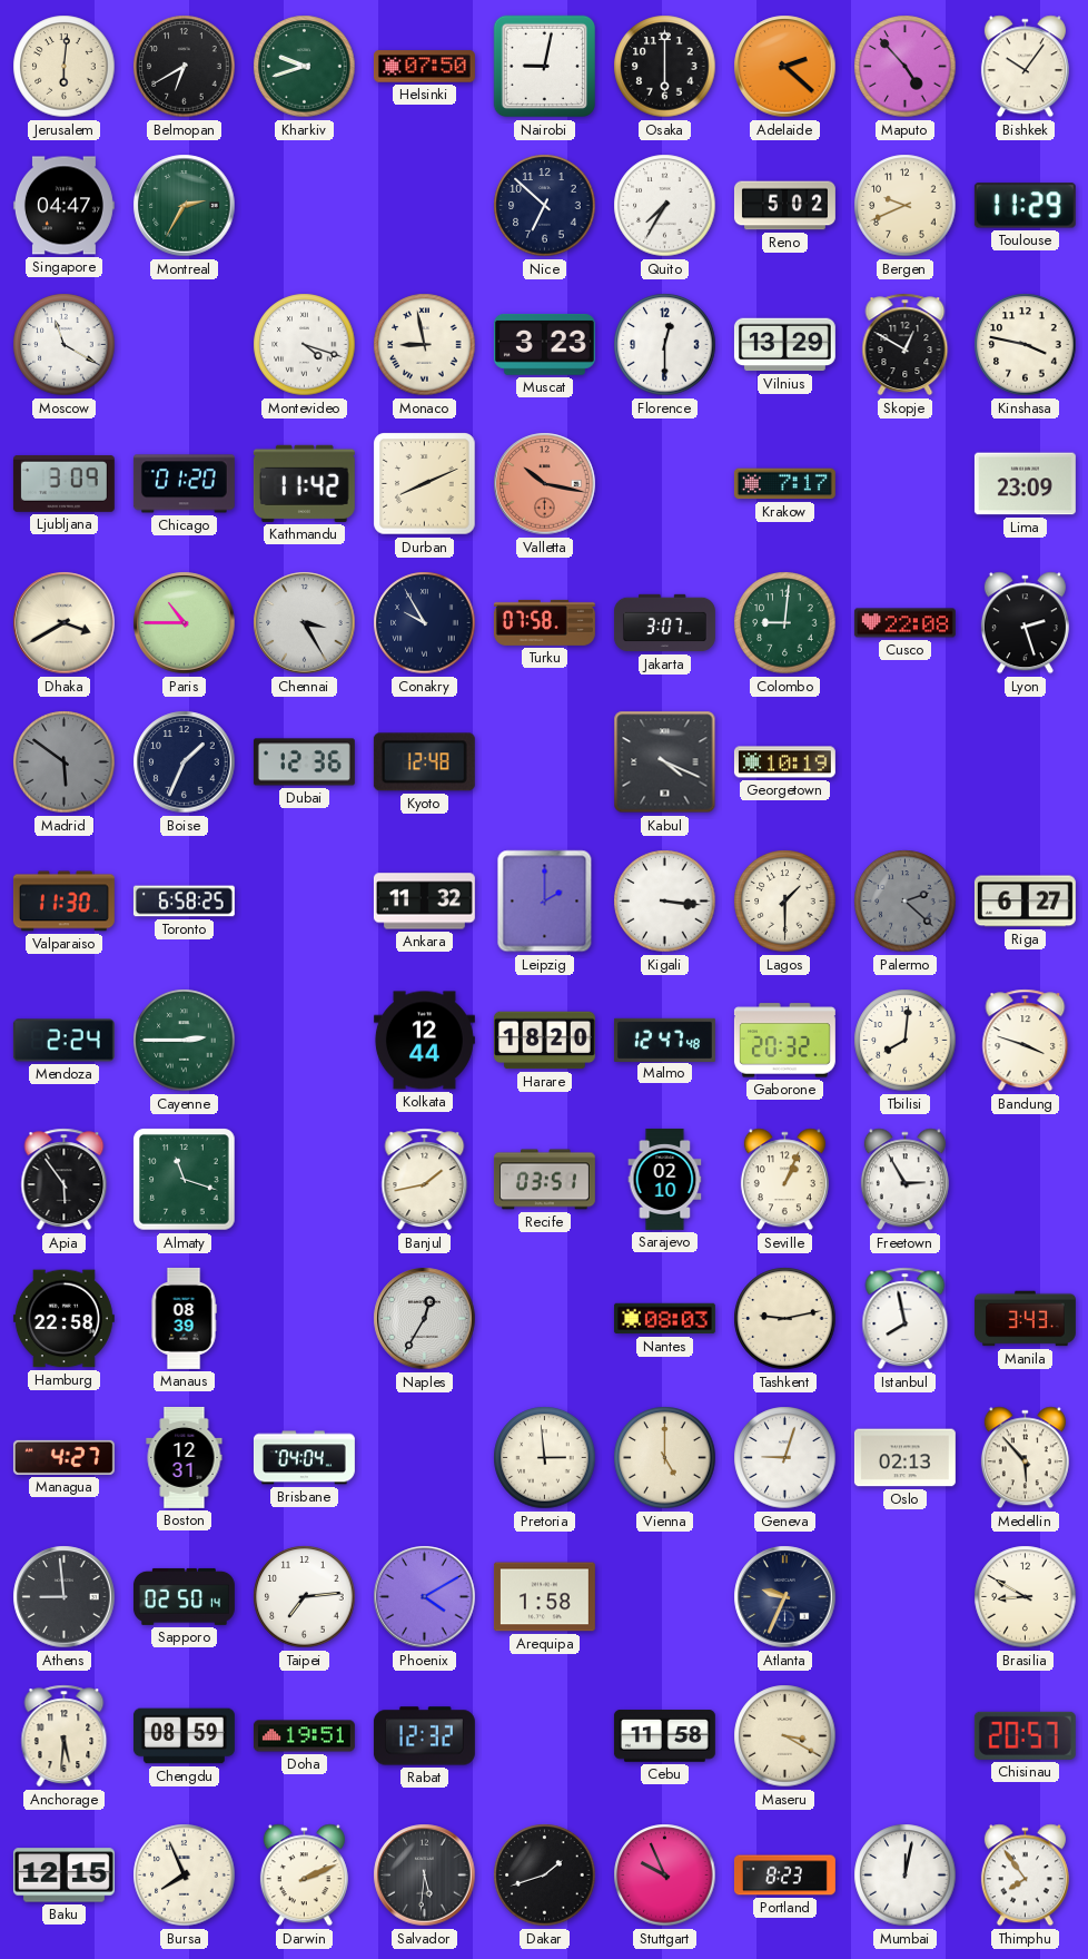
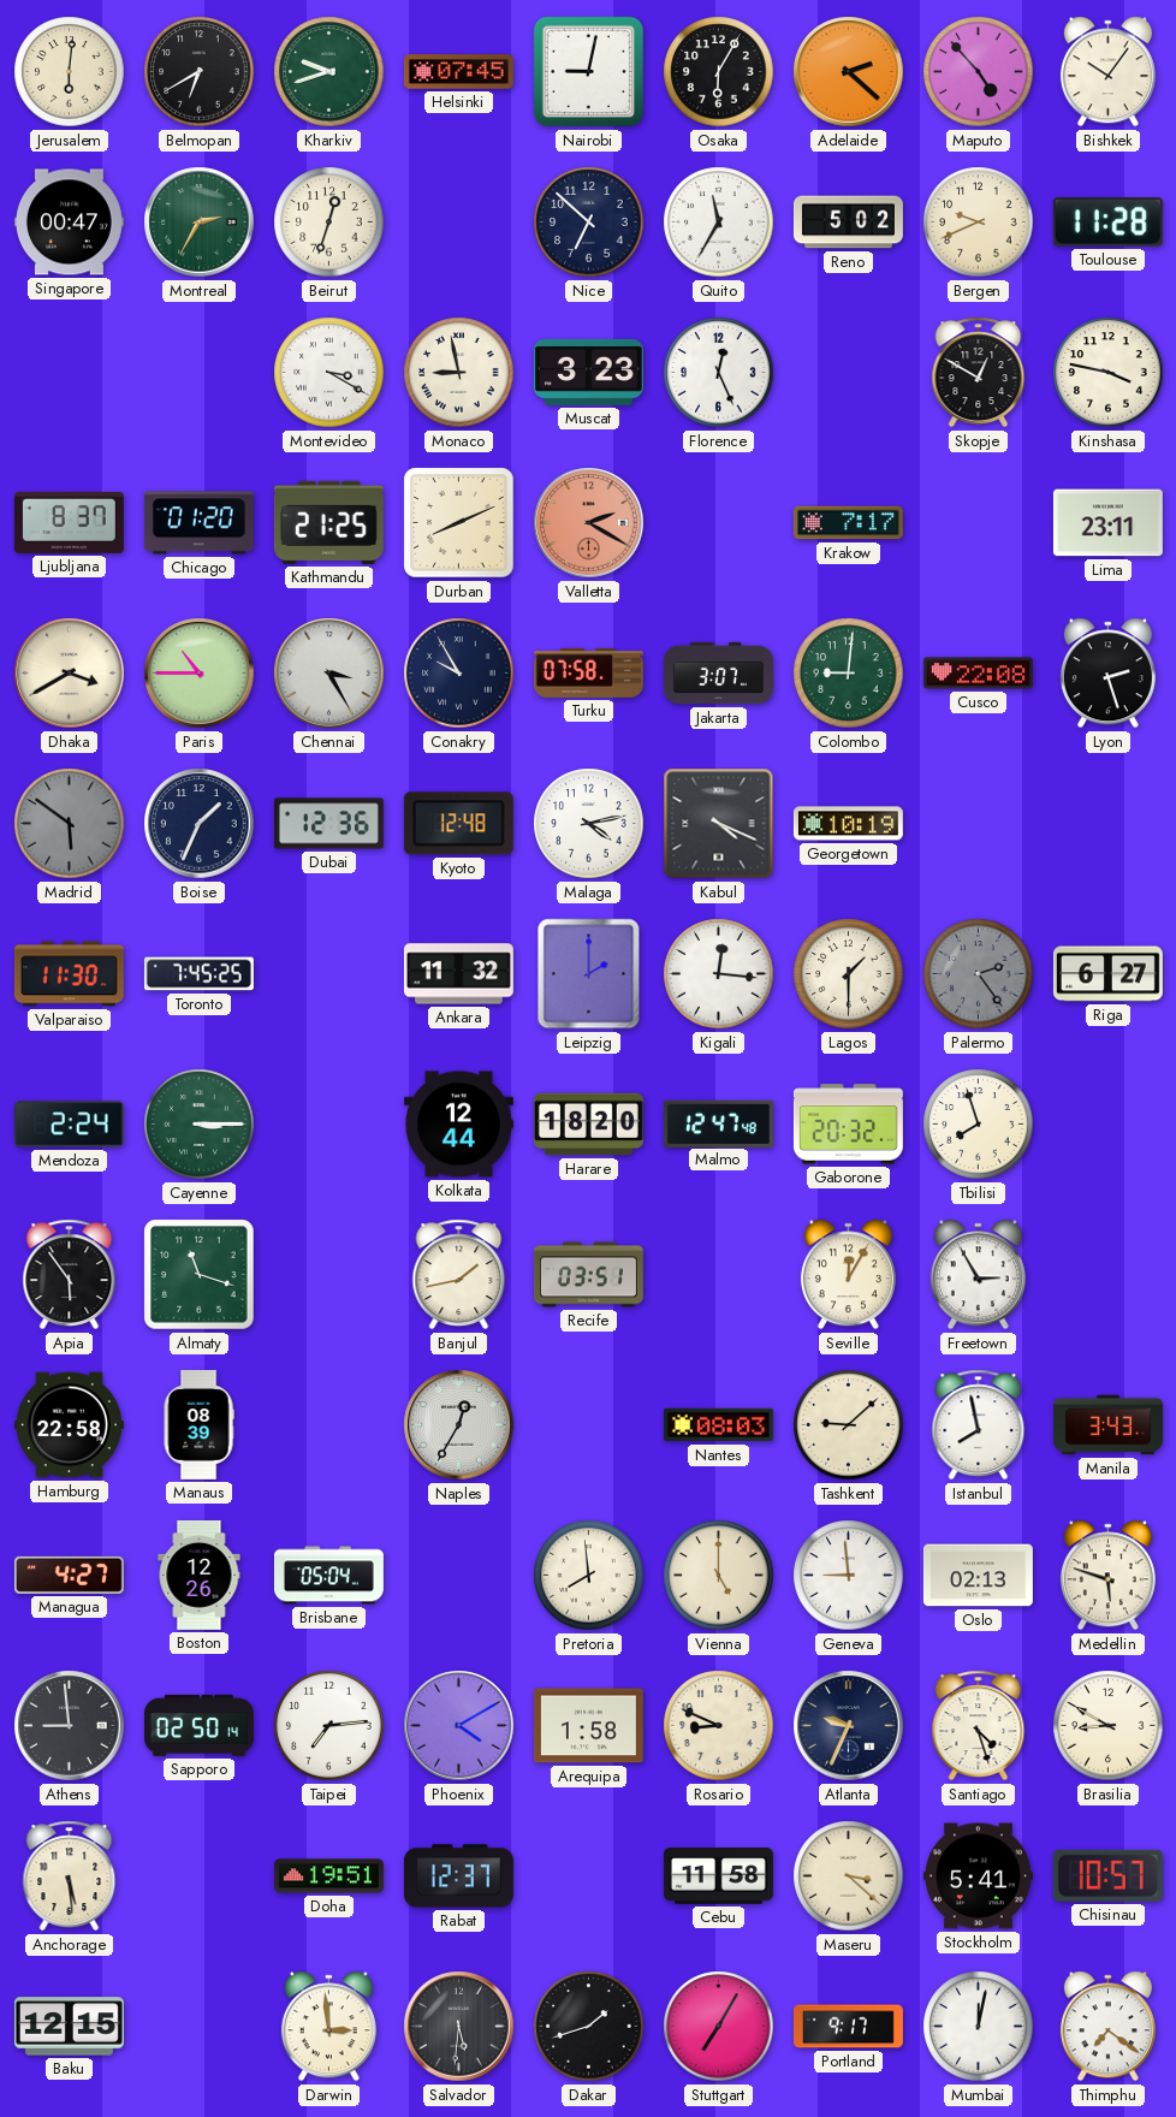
Helsinki: 07:50 -> 07:45 (458, 72)
Osaka: 6:00 -> 6:05 (719, 72)
Singapore: 04:47 -> 00:47 (69, 223)
Beirut: none -> 12:33 (329, 223)
Quito: 7:35 -> 11:35 (719, 223)
Toulouse: 11:29 -> 11:28 (1107, 223)
Moscow: 11:20 -> none (65, 345)
Montevideo: 4:18 -> 3:20 (329, 373)
Florence: 12:30 -> 12:26 (719, 373)
Vilnius: 13:29 -> none (784, 345)
Ljubljana: 3:09 -> 8:37 (69, 522)
Kathmandu: 11:42 -> 21:25 (328, 522)
Valletta: 10:17 -> 2:20 (589, 523)
Lima: 23:09 -> 23:11 (1107, 523)
Malaga: none -> 4:13 (589, 824)
Toronto: 6:58 -> 7:45 (198, 974)
Kigali: 3:16 -> 12:16 (719, 974)
Palermo: 2:22 -> 2:24 (979, 974)
Cayenne: 2:45 -> 3:15 (200, 1125)
Tbilisi: 8:01 -> 7:57 (979, 1125)
Bandung: 3:48 -> none (1026, 1041)
Sarajevo: 02:10 -> none (665, 1179)
Seville: 1:04 -> 12:05 (848, 1275)
Tashkent: 9:13 -> 9:08 (849, 1425)
Boston: 12:31 -> 12:26 (200, 1575)
Brisbane: 04:04 -> 05:04 (328, 1576)
Pretoria: 2:59 -> 7:59 (589, 1576)
Geneva: 9:03 -> 8:59 (849, 1576)
Medellin: 5:53 -> 5:48 (1107, 1576)
Rosario: none -> 8:49 (719, 1726)
Santiago: none -> 4:27 (979, 1726)
Anchorage: 5:31 -> 5:29 (70, 1876)
Chengdu: 08:59 -> none (184, 1736)
Rabat: 12:32 -> 12:37 (458, 1876)
Maseru: 3:20 -> 3:22 (849, 1876)
Stockholm: none -> 5:41 (978, 1876)
Chisinau: 20:57 -> 10:57 (1107, 1875)
Bursa: 7:56 -> none (185, 1876)
Darwin: 2:11 -> 2:59 (328, 2027)
Stuttgart: 9:56 -> 7:05 (719, 2027)
Portland: 8:23 -> 9:17 (848, 2027)
Thimphu: 7:54 -> 7:21 (1107, 2027)
